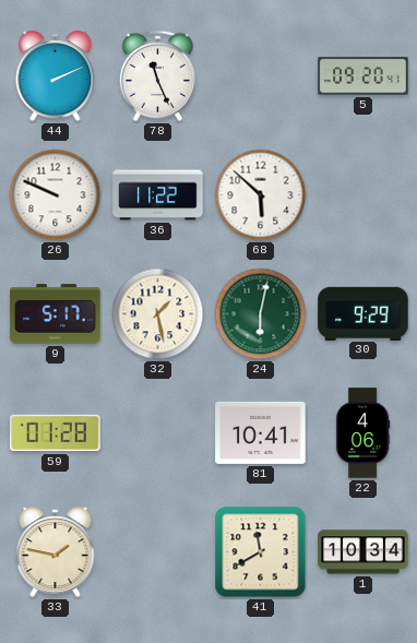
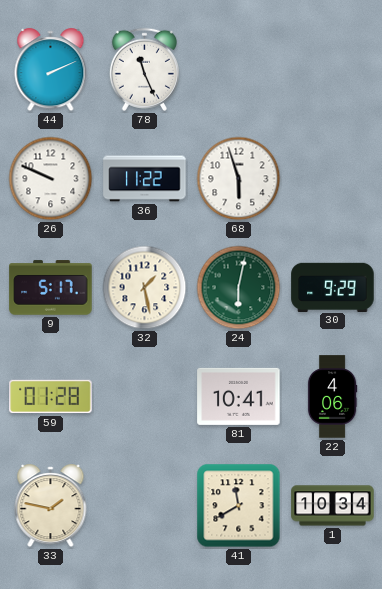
5: 09:20 -> none (364, 76)
68: 5:52 -> 5:57 (239, 179)
